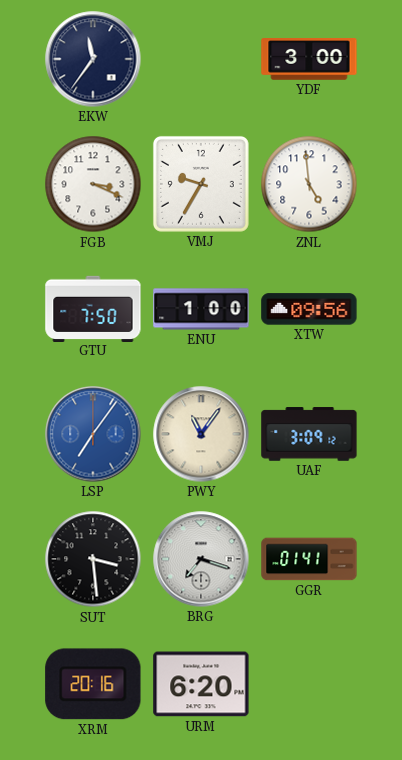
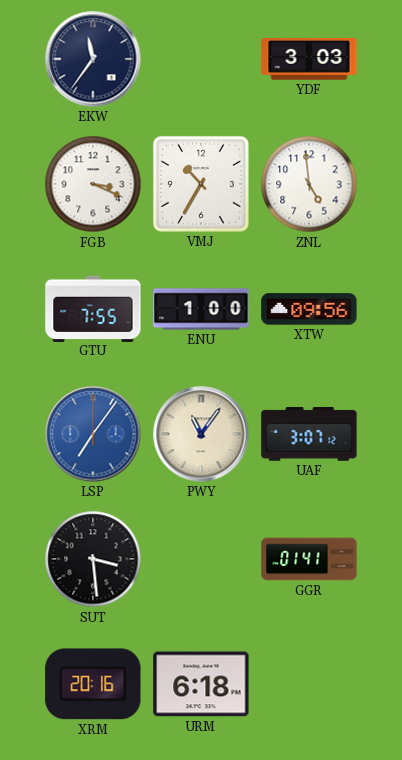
YDF: 3:00 -> 3:03 (309, 60)
VMJ: 9:35 -> 10:35 (201, 184)
GTU: 7:50 -> 7:55 (93, 308)
UAF: 3:09 -> 3:07 (309, 434)
BRG: 7:18 -> none (201, 559)
URM: 6:20 -> 6:18 (201, 684)
